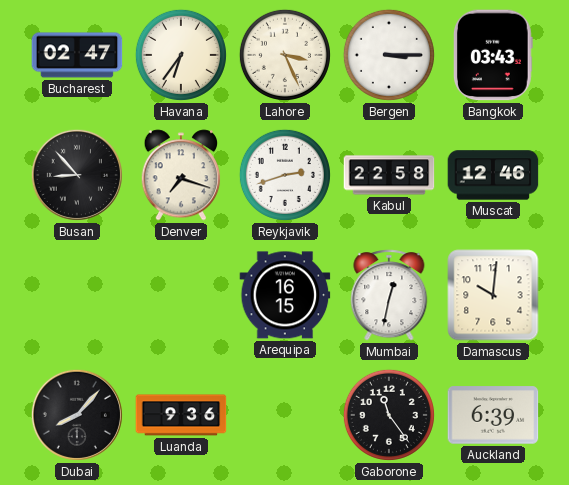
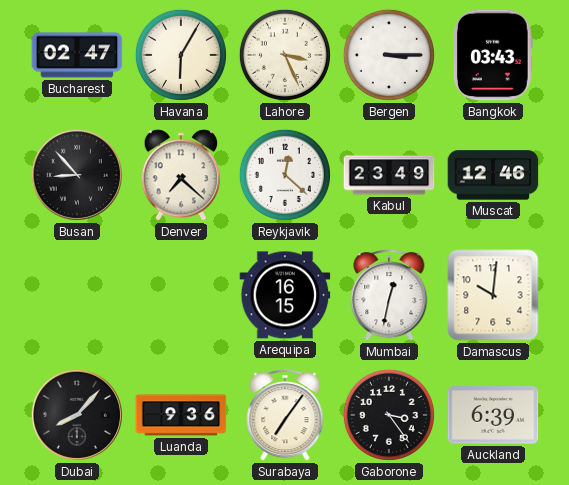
Havana: 6:36 -> 6:05 (181, 55)
Denver: 7:18 -> 7:22 (181, 175)
Reykjavik: 2:42 -> 12:22 (285, 175)
Kabul: 22:58 -> 23:49 (389, 175)
Surabaya: none -> 7:06 (285, 415)
Gaborone: 11:24 -> 3:24 (389, 415)
